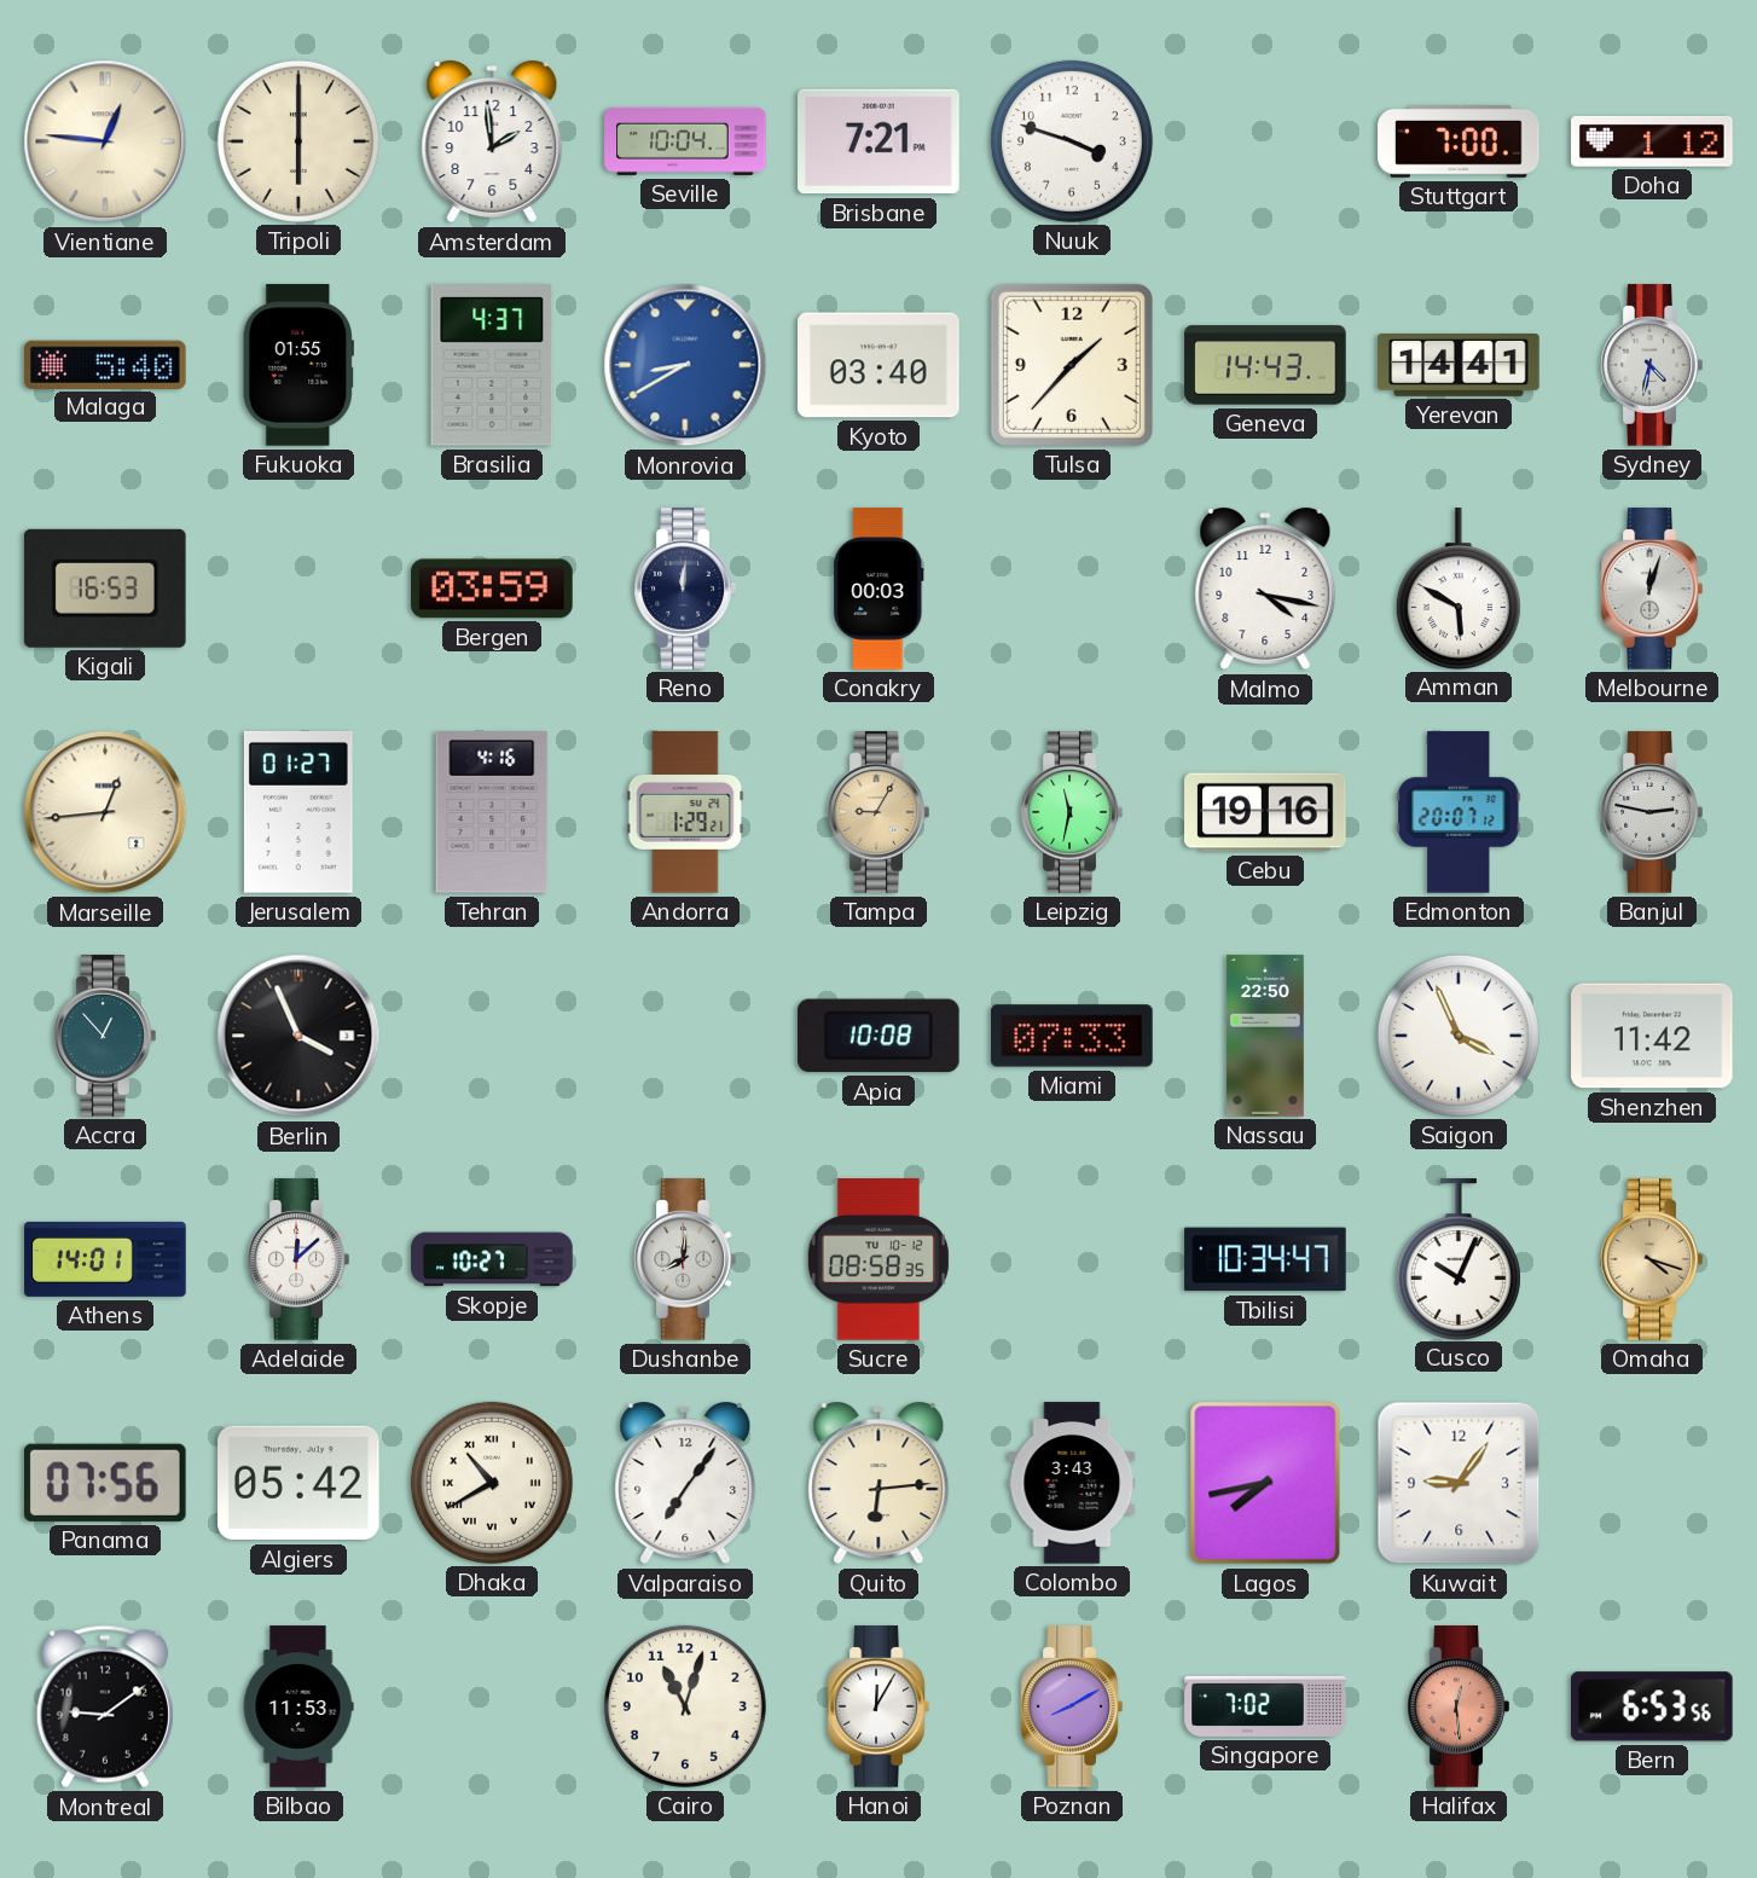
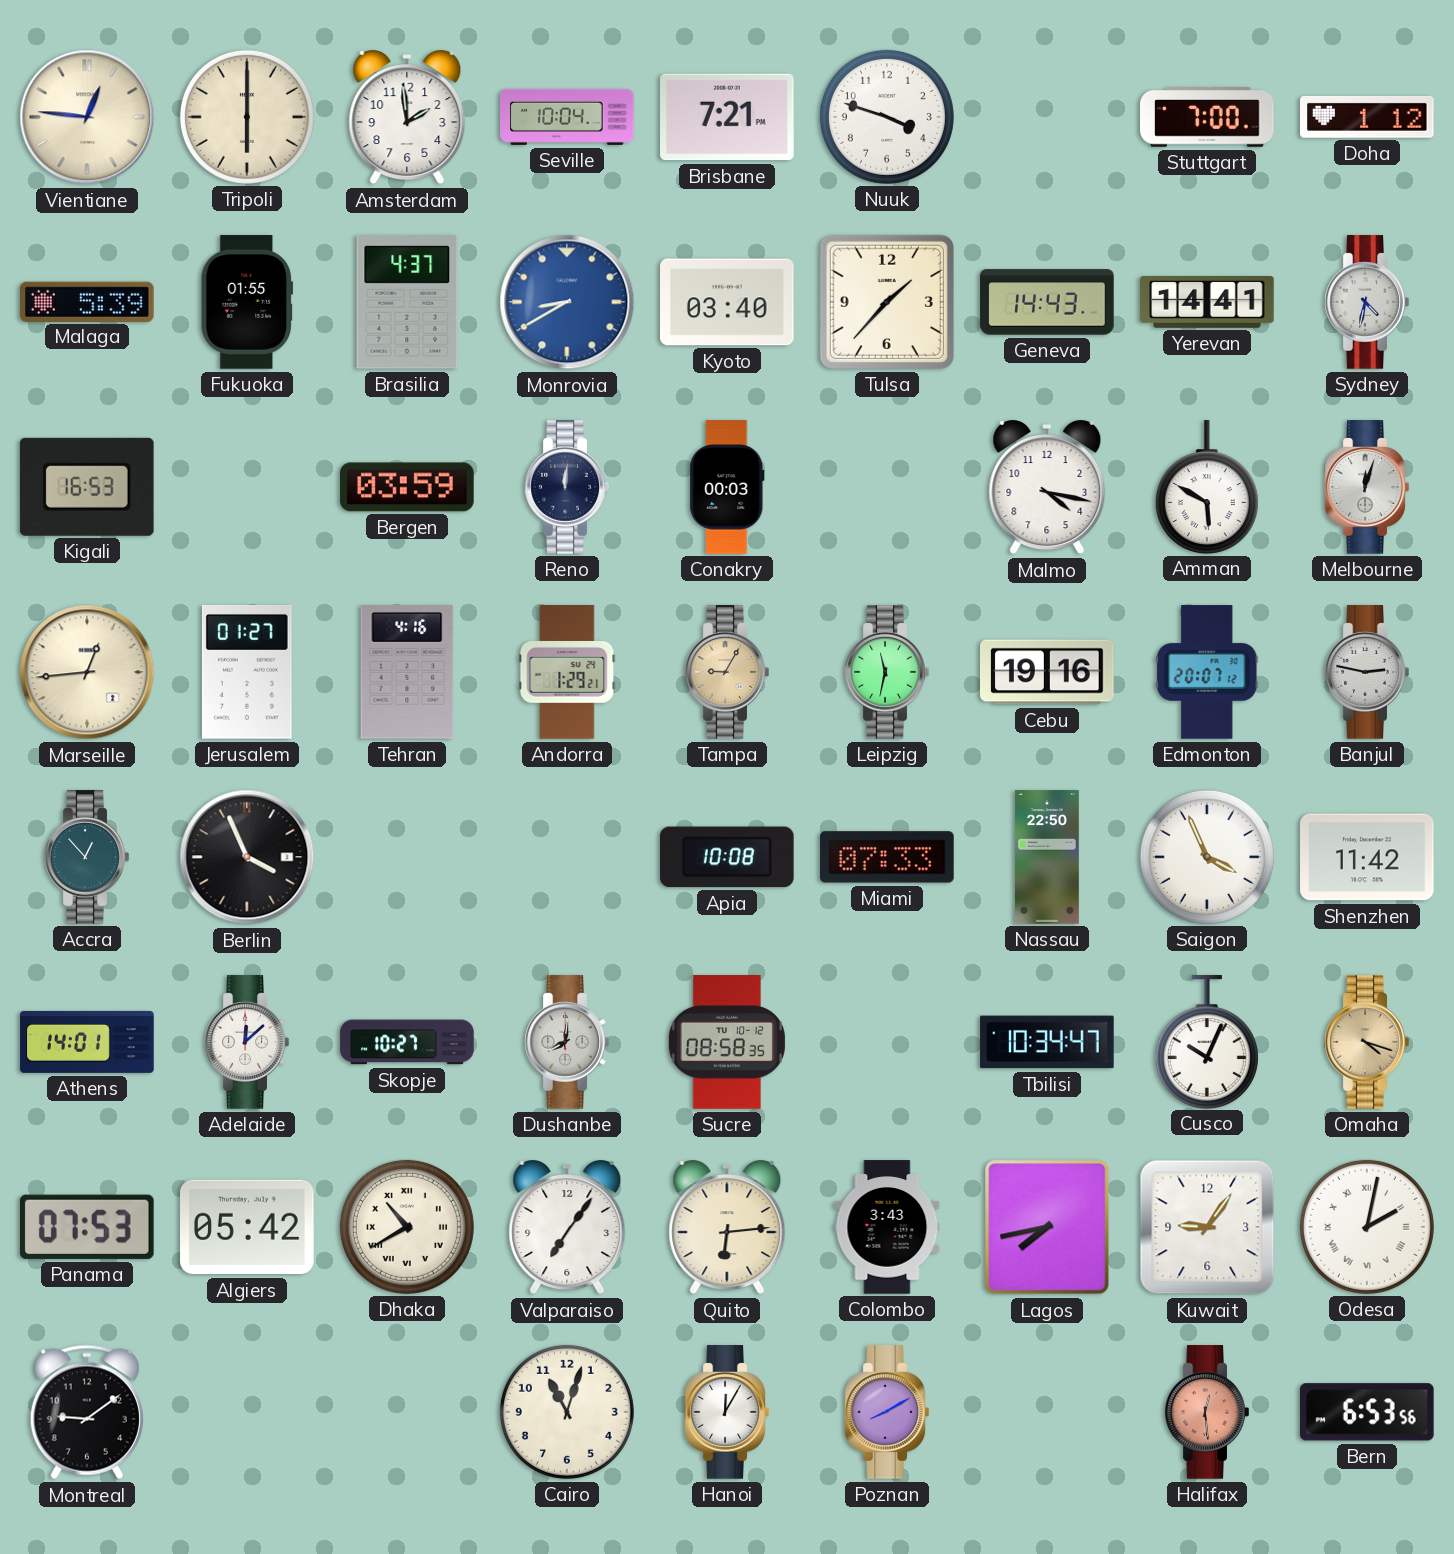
Malaga: 5:40 -> 5:39 (87, 301)
Panama: 07:56 -> 07:53 (87, 1227)
Odesa: none -> 2:02 (1367, 1227)
Bilbao: 11:53 -> none (298, 1706)
Singapore: 7:02 -> none (1265, 1706)
